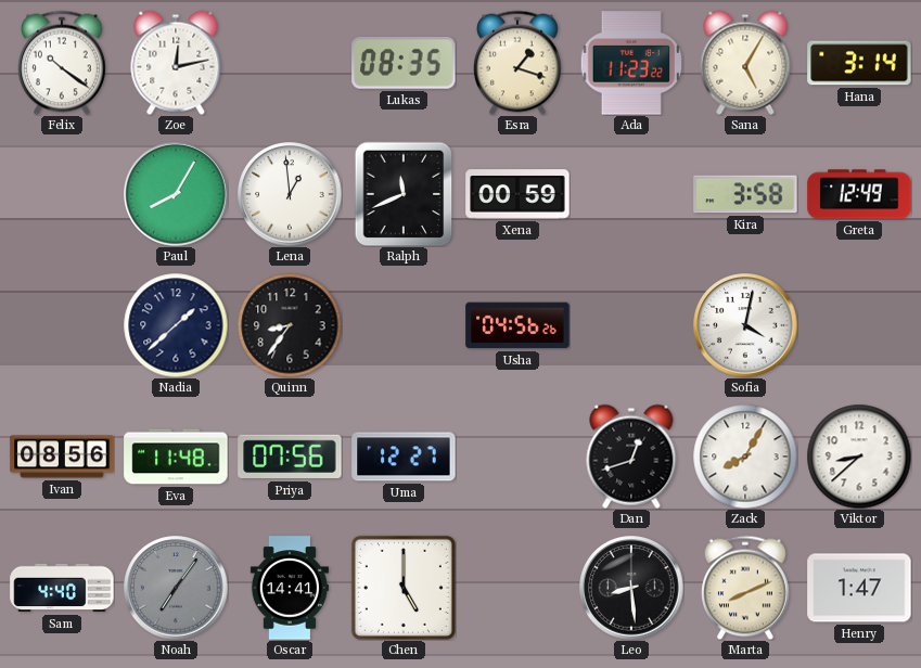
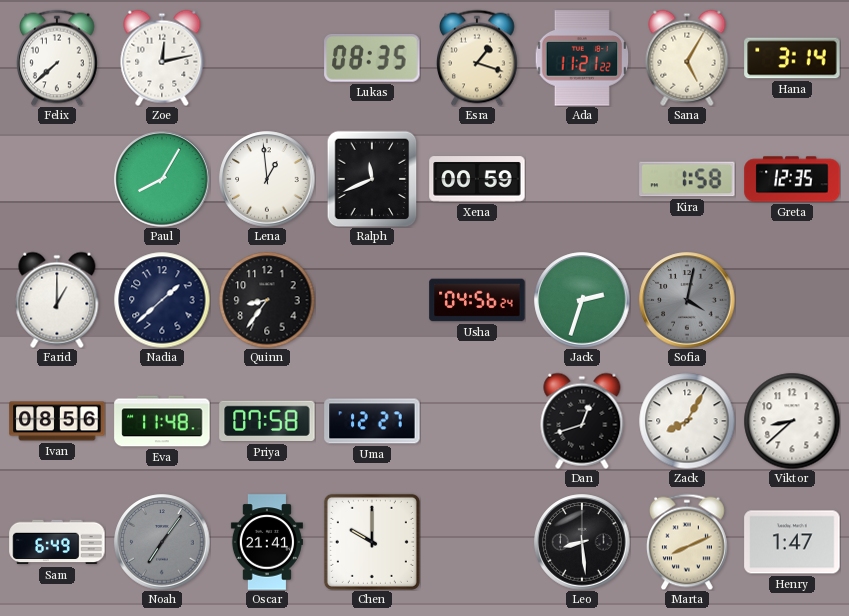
Felix: 10:21 -> 7:38 (58, 58)
Ada: 11:23 -> 11:21 (581, 58)
Kira: 3:58 -> 1:58 (687, 179)
Greta: 12:49 -> 12:35 (792, 179)
Farid: none -> 1:00 (57, 300)
Usha: 04:56:26 -> 04:56:24 (477, 300)
Jack: none -> 2:33 (582, 300)
Sofia dial: white -> grey (687, 300)
Priya: 07:56 -> 07:58 (267, 421)
Sam: 4:40 -> 6:49 (57, 542)
Oscar: 14:41 -> 21:41 (267, 542)
Chen: 5:00 -> 10:00 (372, 542)
